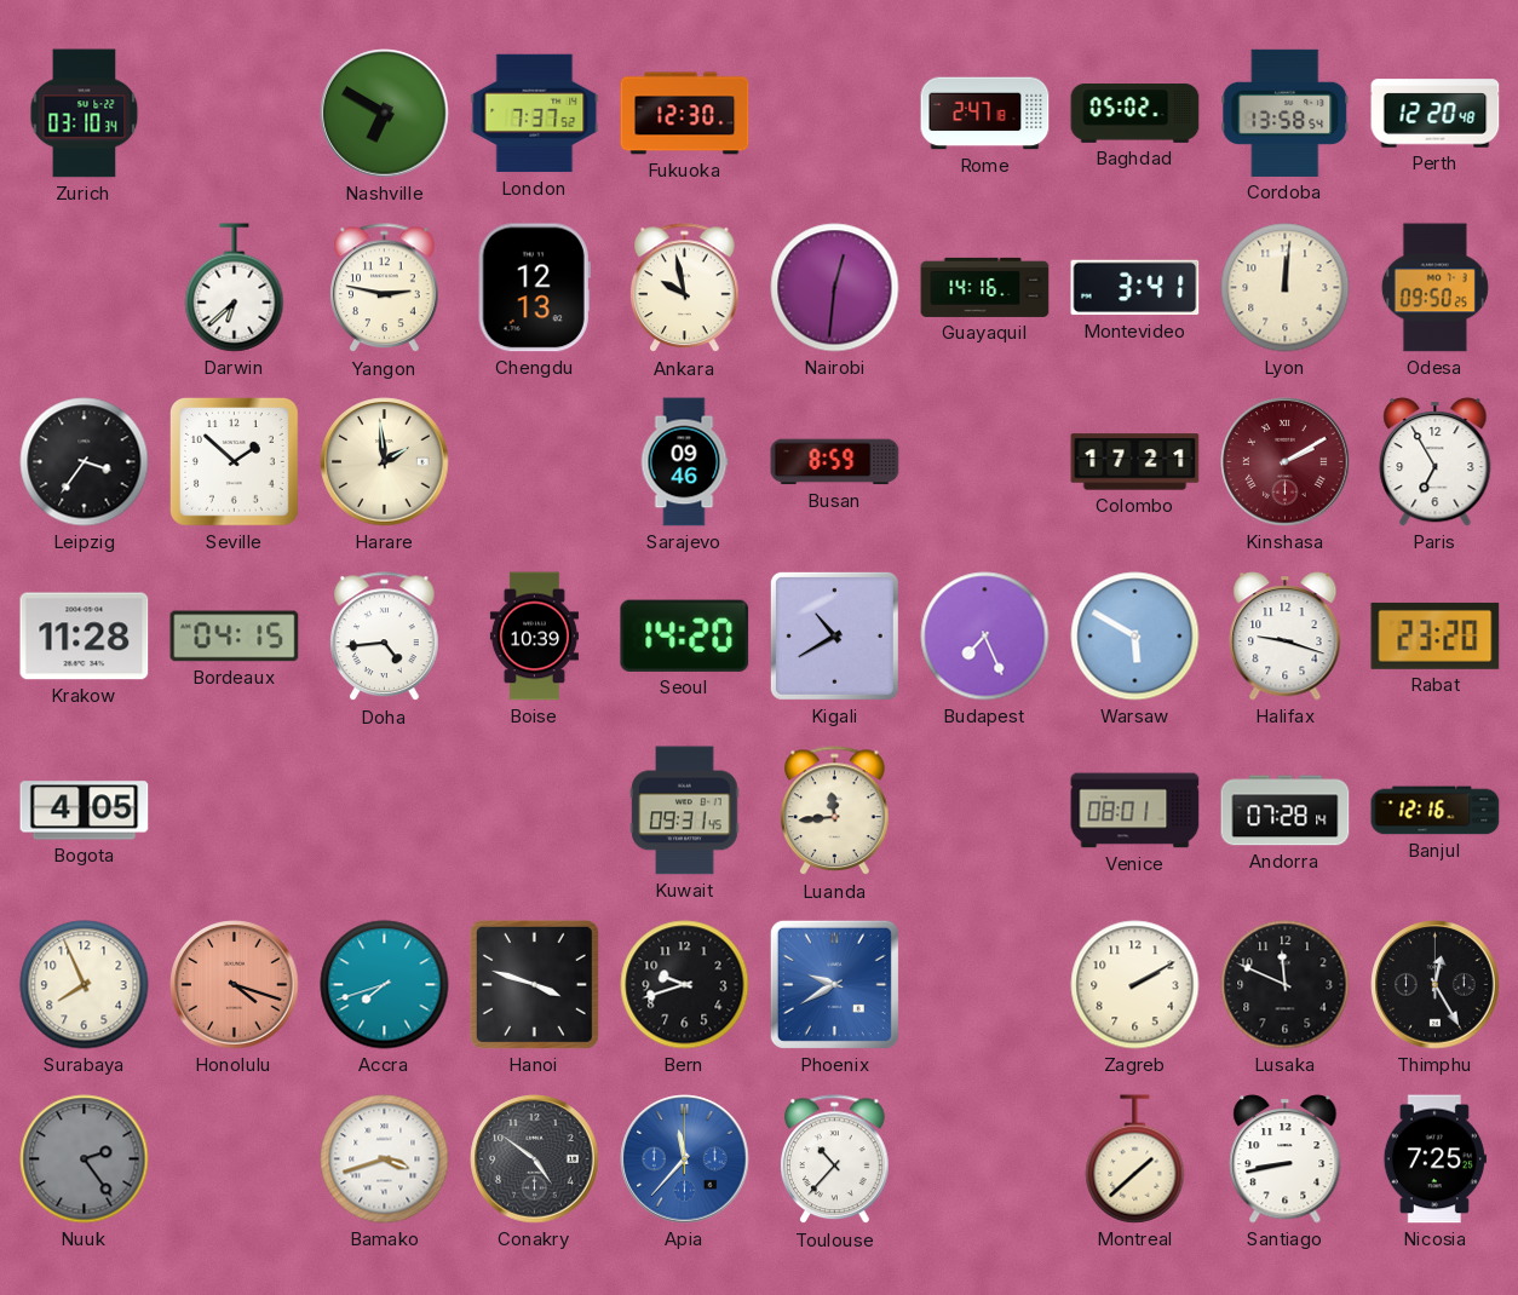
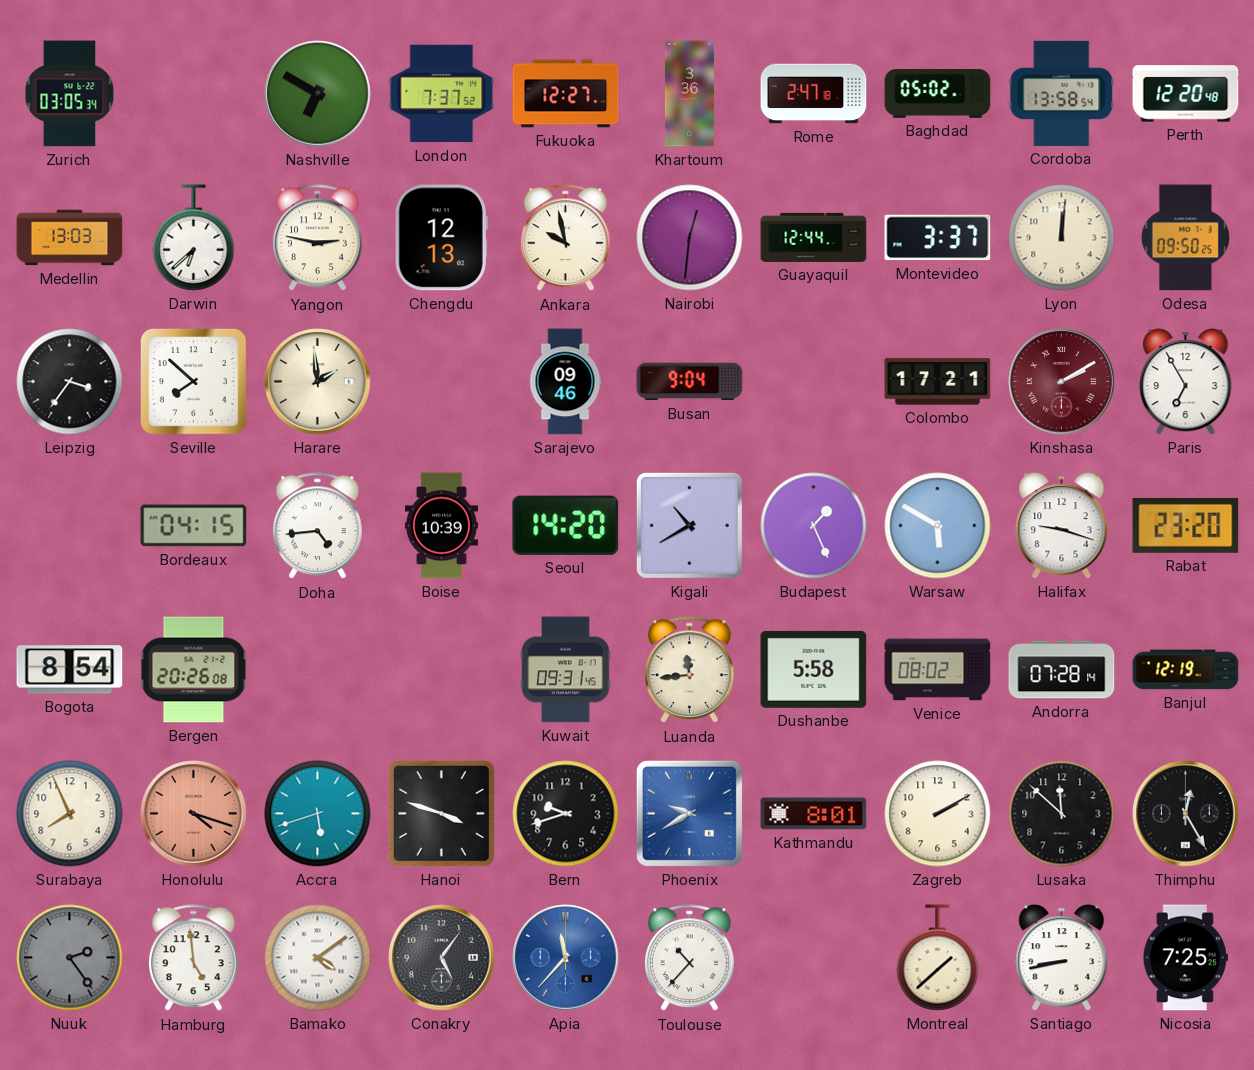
Zurich: 03:10 -> 03:05 (70, 94)
Fukuoka: 12:30 -> 12:27 (566, 94)
Khartoum: none -> 3:36 (689, 94)
Medellin: none -> 13:03 (70, 238)
Guayaquil: 14:16 -> 12:44 (814, 237)
Montevideo: 3:41 -> 3:37 (938, 238)
Seville: 1:52 -> 7:52 (193, 381)
Busan: 8:59 -> 9:04 (690, 382)
Krakow: 11:28 -> none (85, 637)
Budapest: 7:26 -> 1:26 (814, 526)
Bogota: 4:05 -> 8:54 (70, 670)
Bergen: none -> 20:26 (194, 670)
Dushanbe: none -> 5:58 (814, 669)
Venice: 08:01 -> 08:02 (938, 670)
Banjul: 12:16 -> 12:19 (1186, 670)
Accra: 7:42 -> 5:42 (318, 814)
Kathmandu: none -> 8:01 (814, 814)
Lusaka: 11:49 -> 11:52 (1062, 814)
Hamburg: none -> 4:59 (194, 958)
Bamako: 3:42 -> 4:09 (318, 958)
Conakry: 4:51 -> 5:06 (442, 958)
